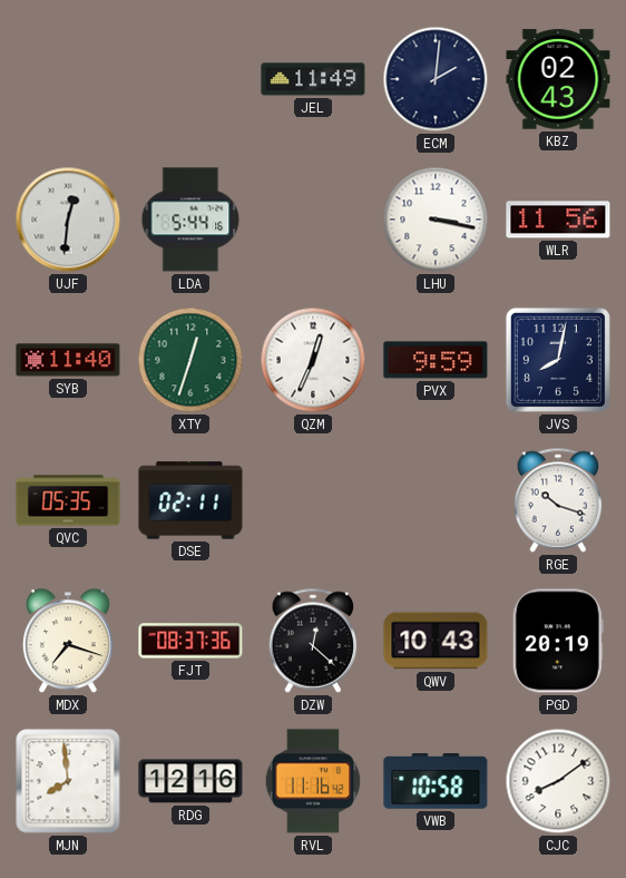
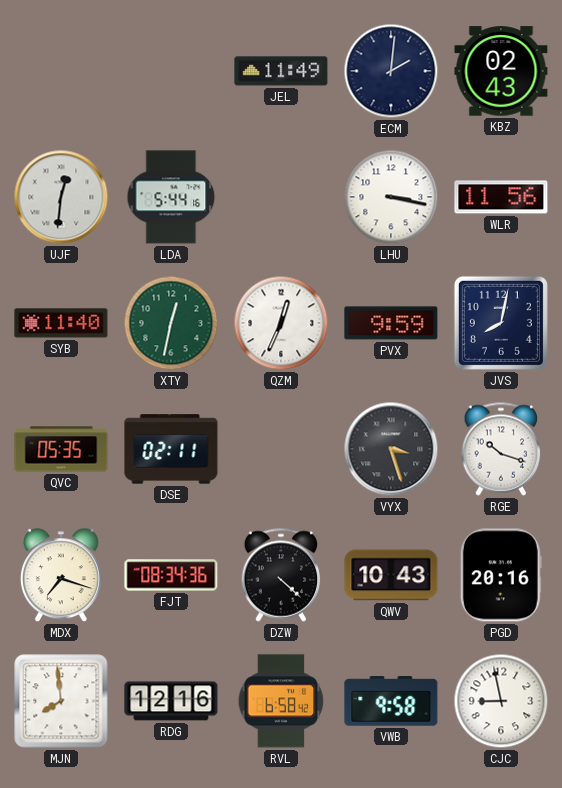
XTY: 12:33 -> 12:32 (171, 323)
VYX: none -> 3:27 (391, 449)
FJT: 08:37 -> 08:34 (171, 575)
DZW: 12:22 -> 4:22 (281, 575)
PGD: 20:19 -> 20:16 (501, 575)
RVL: 11:16 -> 6:58 (281, 701)
VWB: 10:58 -> 9:58 (391, 701)
CJC: 8:09 -> 8:58 (501, 701)
